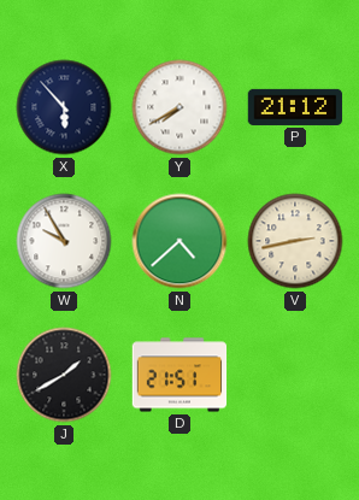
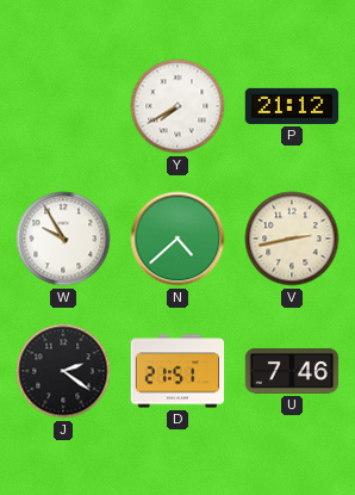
X: 5:53 -> none (64, 107)
J: 1:40 -> 2:21 (63, 371)
U: none -> 7:46 (292, 371)
